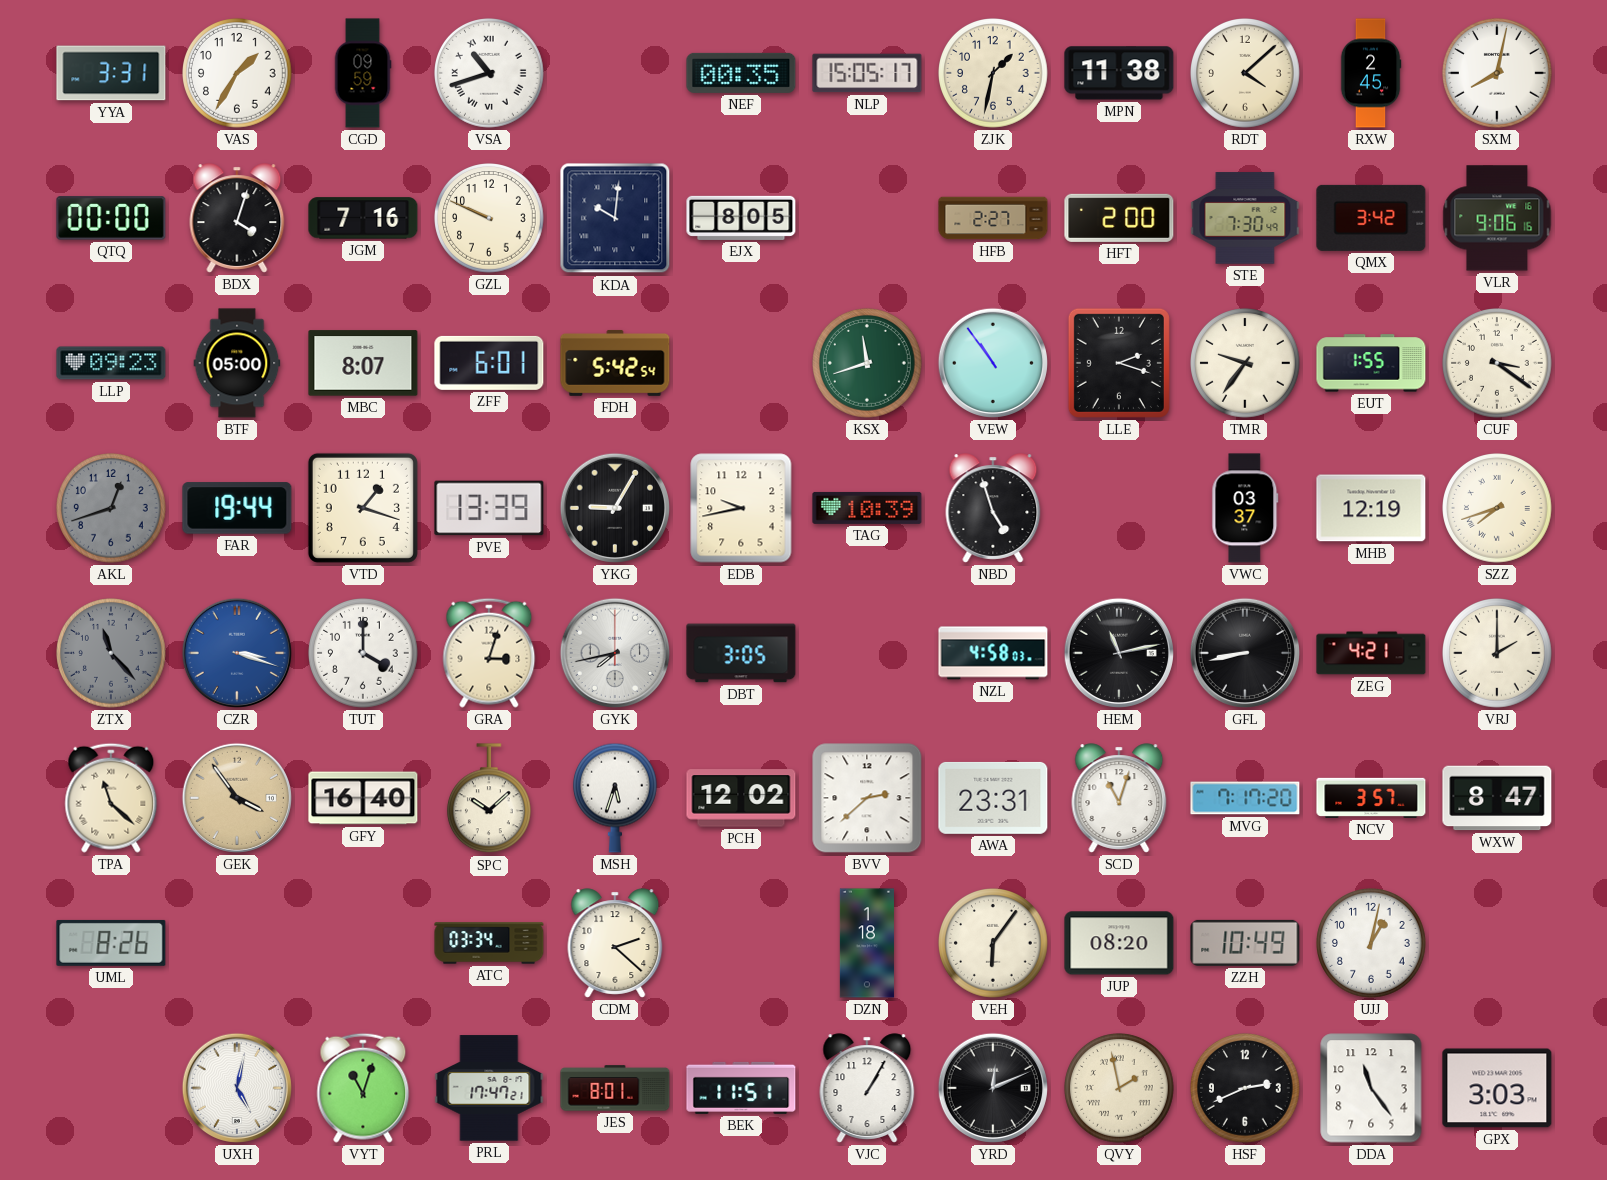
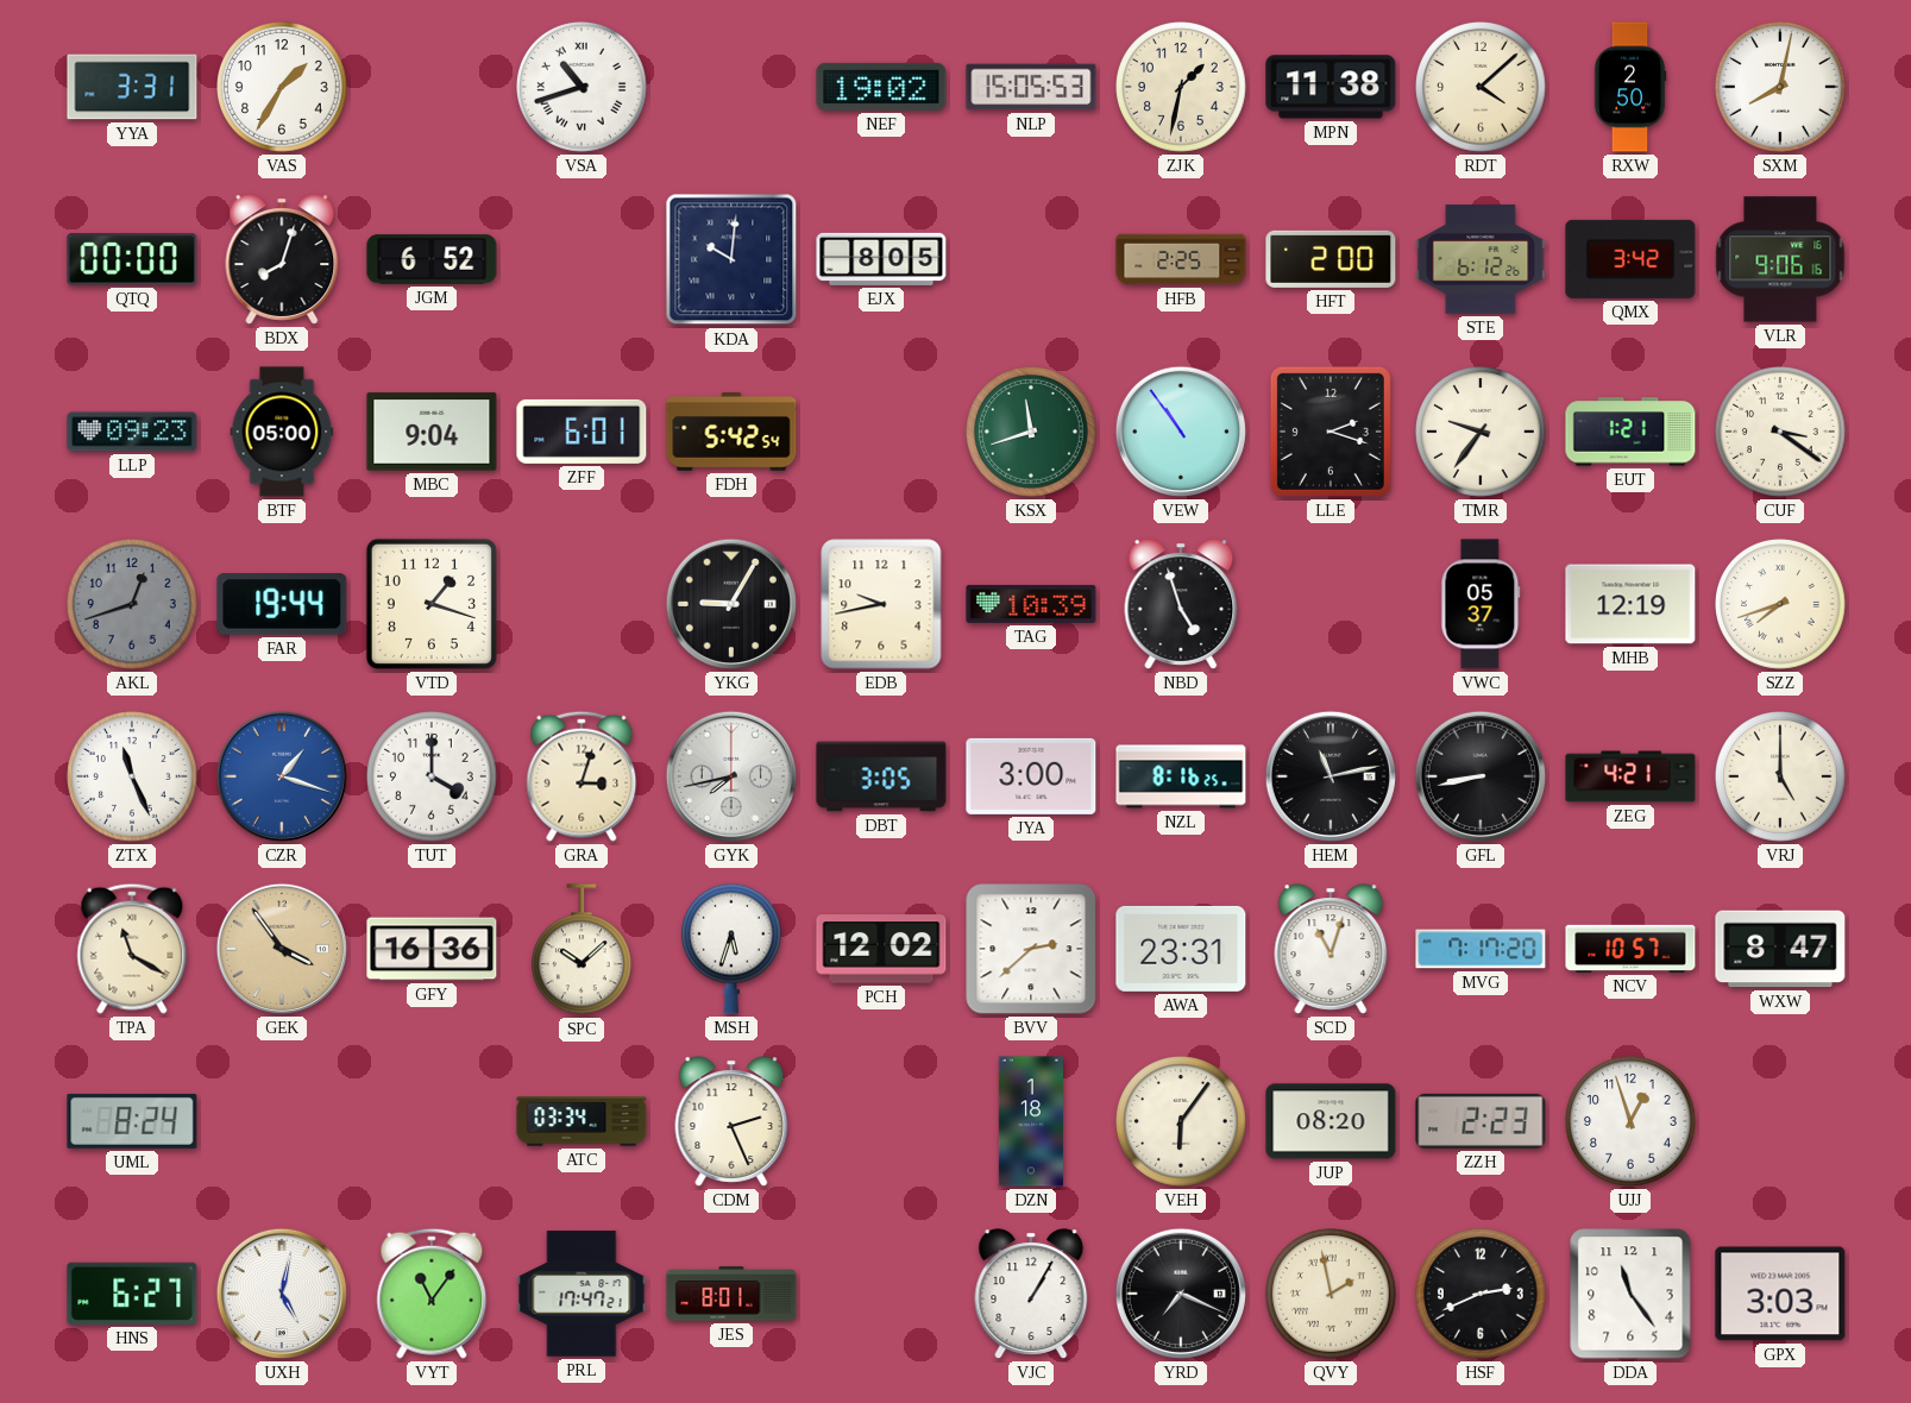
CGD: 09:59 -> none (363, 73)
NEF: 00:35 -> 19:02 (881, 87)
NLP: 15:05:17 -> 15:05:53 (1031, 87)
RXW: 2:45 -> 2:50 (1630, 87)
BDX: 4:03 -> 8:03 (282, 259)
JGM: 7:16 -> 6:52 (432, 259)
GZL: 9:49 -> none (490, 219)
HFB: 2:27 -> 2:25 (1181, 259)
STE: 7:30 -> 6:12 (1481, 259)
MBC: 8:07 -> 9:04 (432, 432)
EUT: 1:55 -> 1:21 (1630, 432)
PVE: 13:39 -> none (489, 508)
VWC: 03:37 -> 05:37 (1481, 604)
ZTX: 11:23 -> 11:26 (133, 778)
ZTX dial: grey -> white (133, 778)
CZR: 3:18 -> 1:18 (282, 776)
JYA: none -> 3:00 (1031, 776)
NZL: 4:58 -> 8:16 (1181, 776)
VRJ: 2:00 -> 5:00 (1781, 778)
TPA: 11:22 -> 11:20 (132, 949)
GFY: 16:40 -> 16:36 (432, 949)
NCV: 3:57 -> 10:57 (1630, 949)
UML: 8:26 -> 8:24 (132, 1121)
CDM: 2:22 -> 2:26 (731, 1121)
ZZH: 10:49 -> 2:23 (1481, 1121)
UJJ: 1:02 -> 12:57 (1632, 1122)
HNS: none -> 6:27 (132, 1294)
VYT: 11:03 -> 11:06 (432, 1294)
BEK: 11:51 -> none (741, 1088)
YRD: 12:11 -> 7:19 (1181, 1294)
